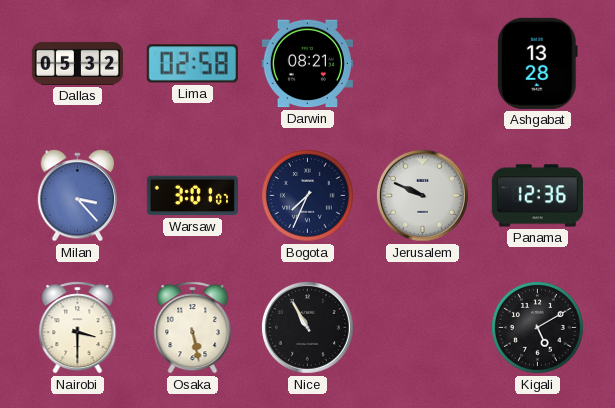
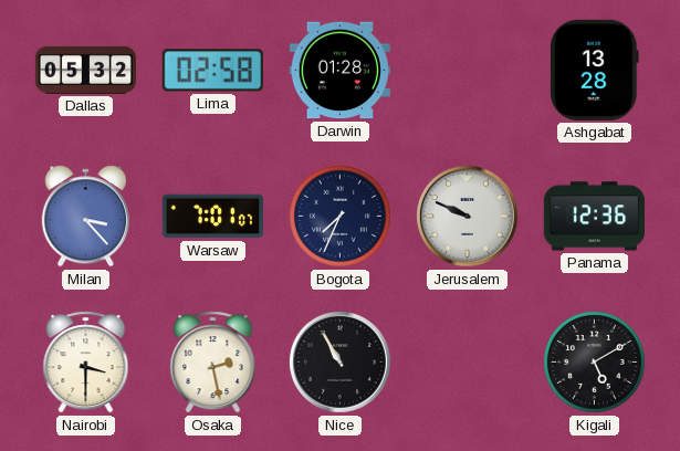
Darwin: 08:21 -> 01:28 (339, 71)
Warsaw: 3:01 -> 7:01 (212, 217)
Osaka: 5:28 -> 2:28 (213, 363)
